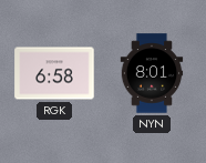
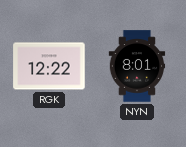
RGK: 6:58 -> 12:22 (49, 66)
